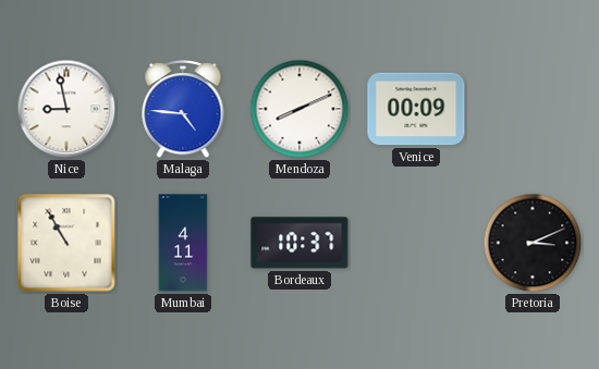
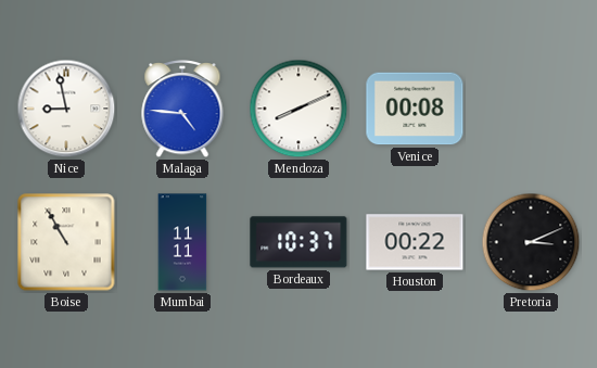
Venice: 00:09 -> 00:08 (415, 109)
Mumbai: 4:11 -> 11:11 (182, 242)
Houston: none -> 00:22 (415, 242)
